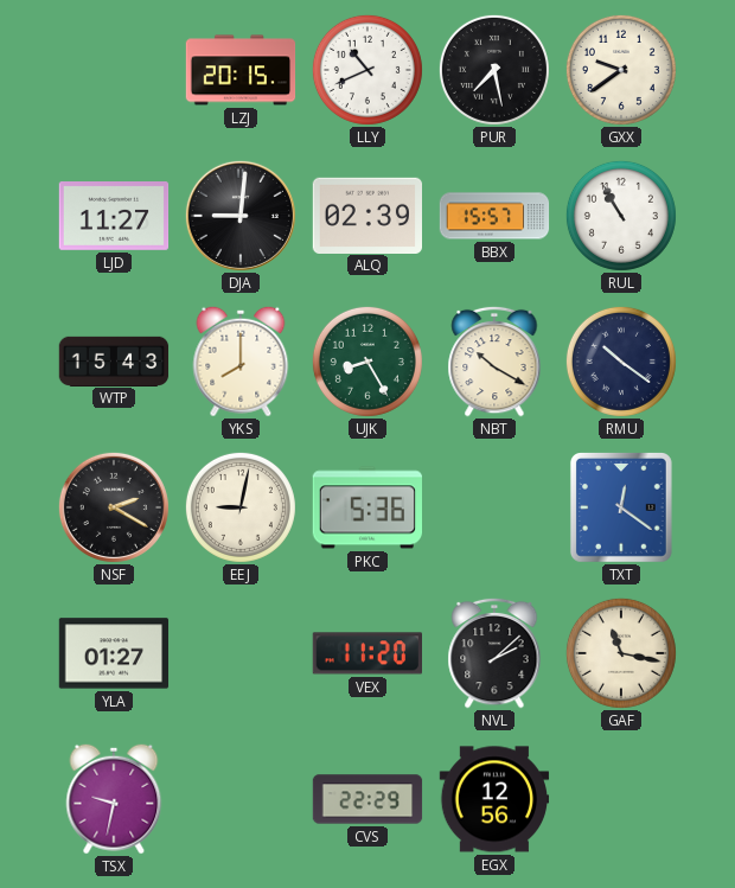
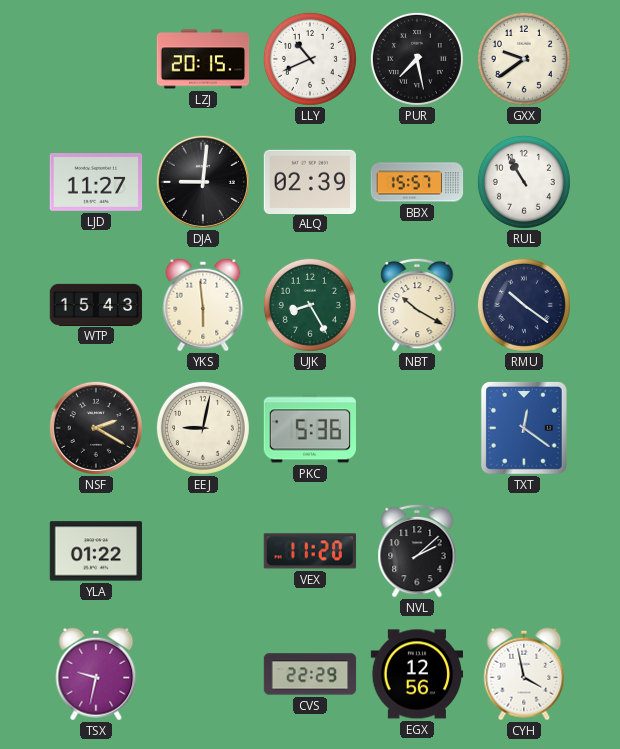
YKS: 8:00 -> 5:59 (203, 305)
YLA: 01:27 -> 01:22 (96, 551)
GAF: 11:17 -> none (621, 653)
CYH: none -> 3:58 (524, 674)
